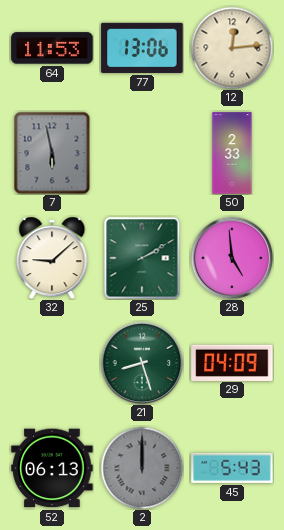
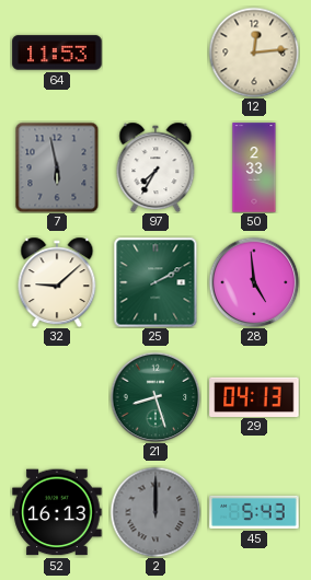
77: 13:06 -> none (142, 48)
97: none -> 7:35 (155, 167)
29: 04:09 -> 04:13 (254, 396)
52: 06:13 -> 16:13 (57, 512)
